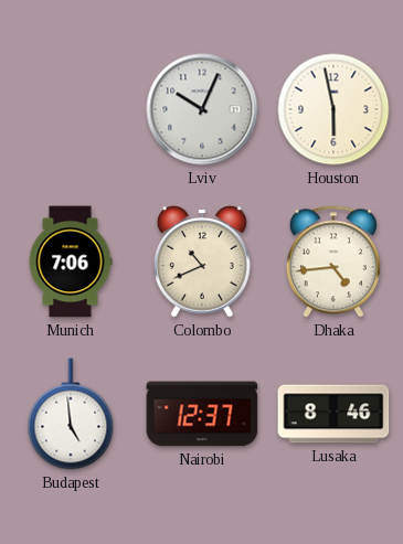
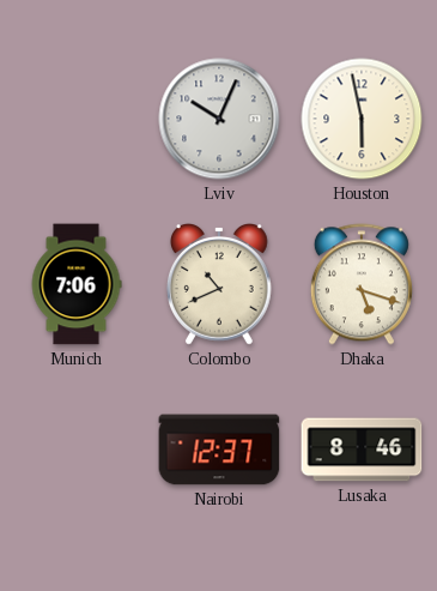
Dhaka: 4:44 -> 5:18 (362, 284)
Budapest: 4:59 -> none (71, 414)
